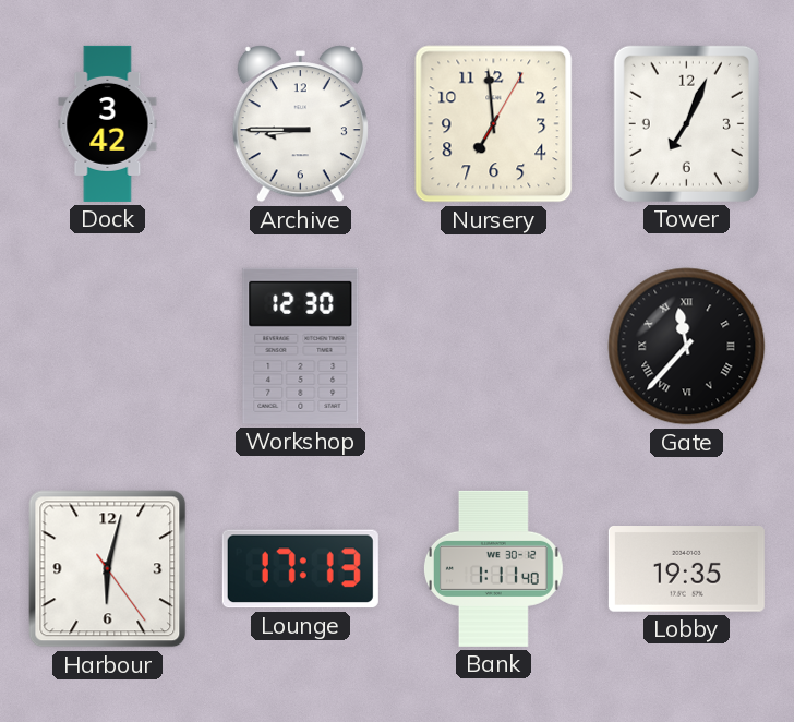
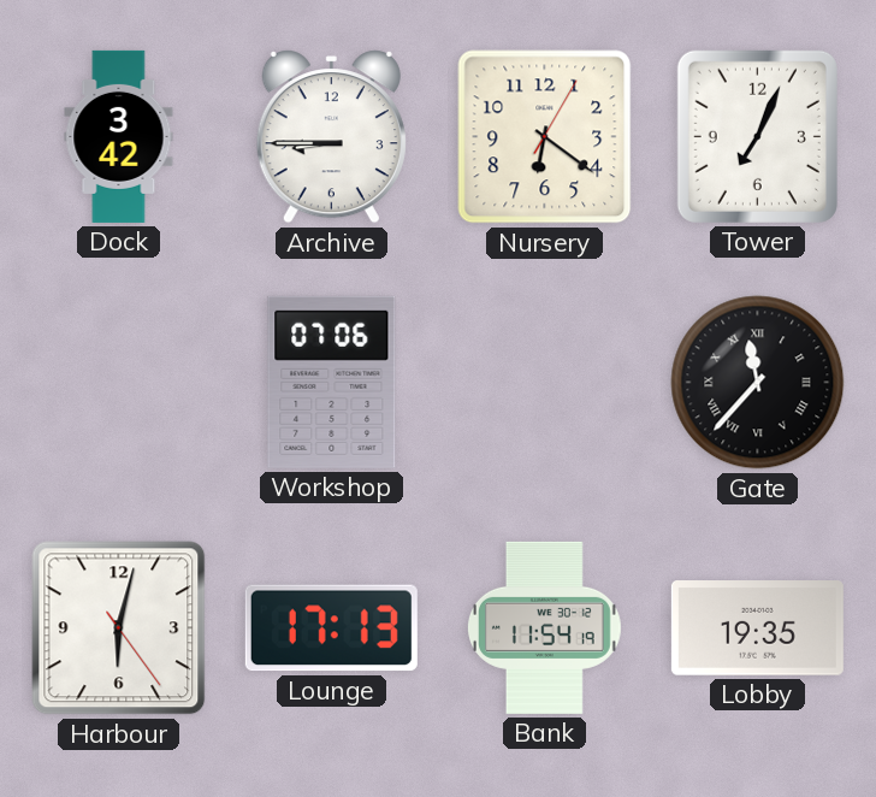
Nursery: 6:59 -> 6:21 (545, 137)
Workshop: 12:30 -> 07:06 (332, 382)
Bank: 1:11 -> 11:54 (544, 627)
